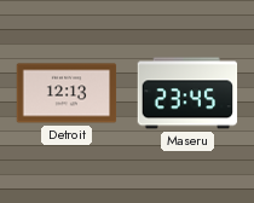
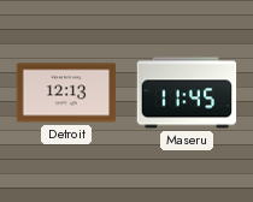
Maseru: 23:45 -> 11:45 (187, 93)
